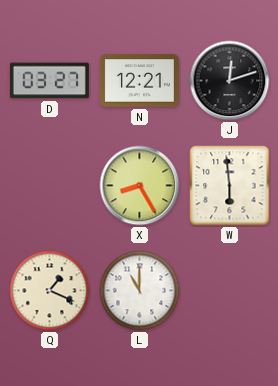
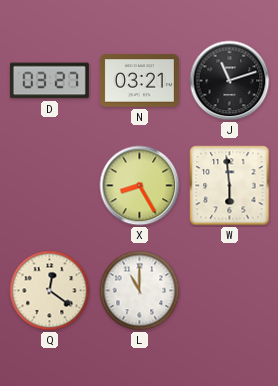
N: 12:21 -> 03:21 (139, 81)
J: 12:12 -> 11:12 (230, 81)
Q: 1:19 -> 12:21 (50, 291)
